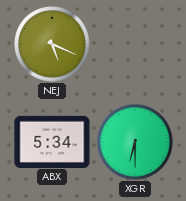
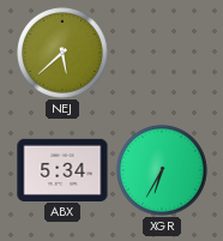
NEJ: 5:19 -> 5:38 (64, 54)
XGR: 6:30 -> 6:35 (163, 171)
